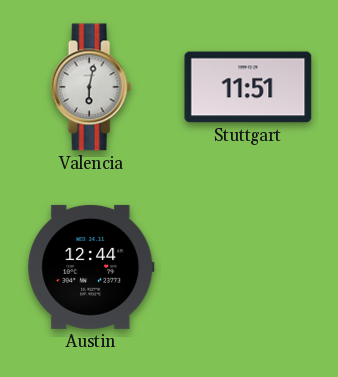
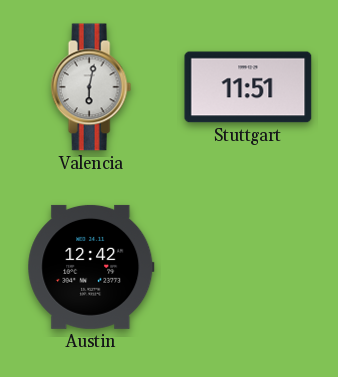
Austin: 12:44 -> 12:42 (91, 267)
